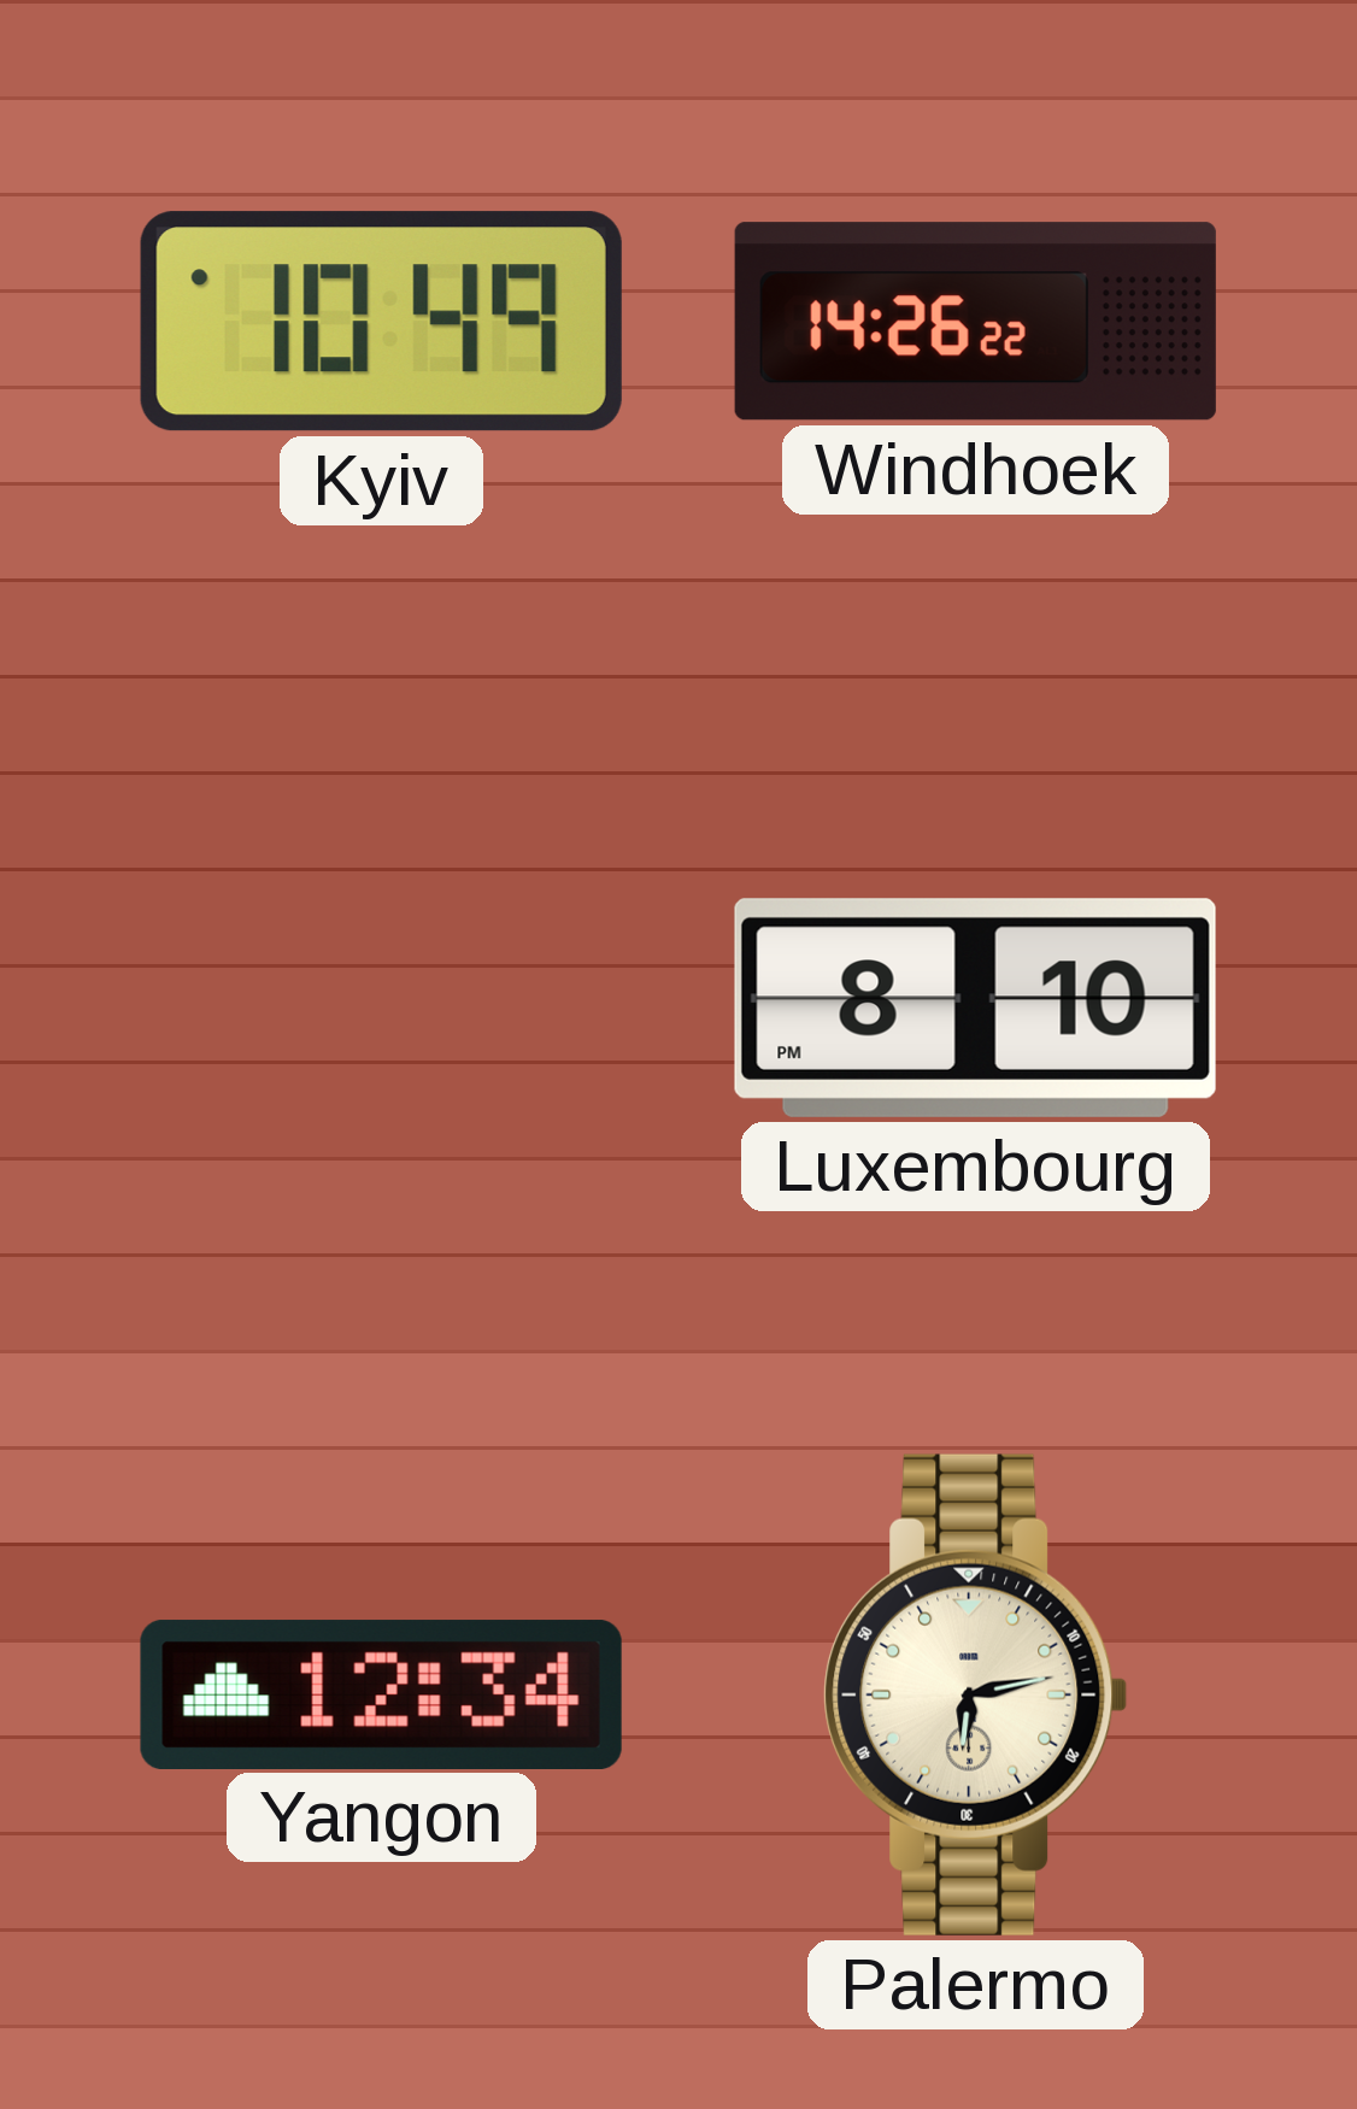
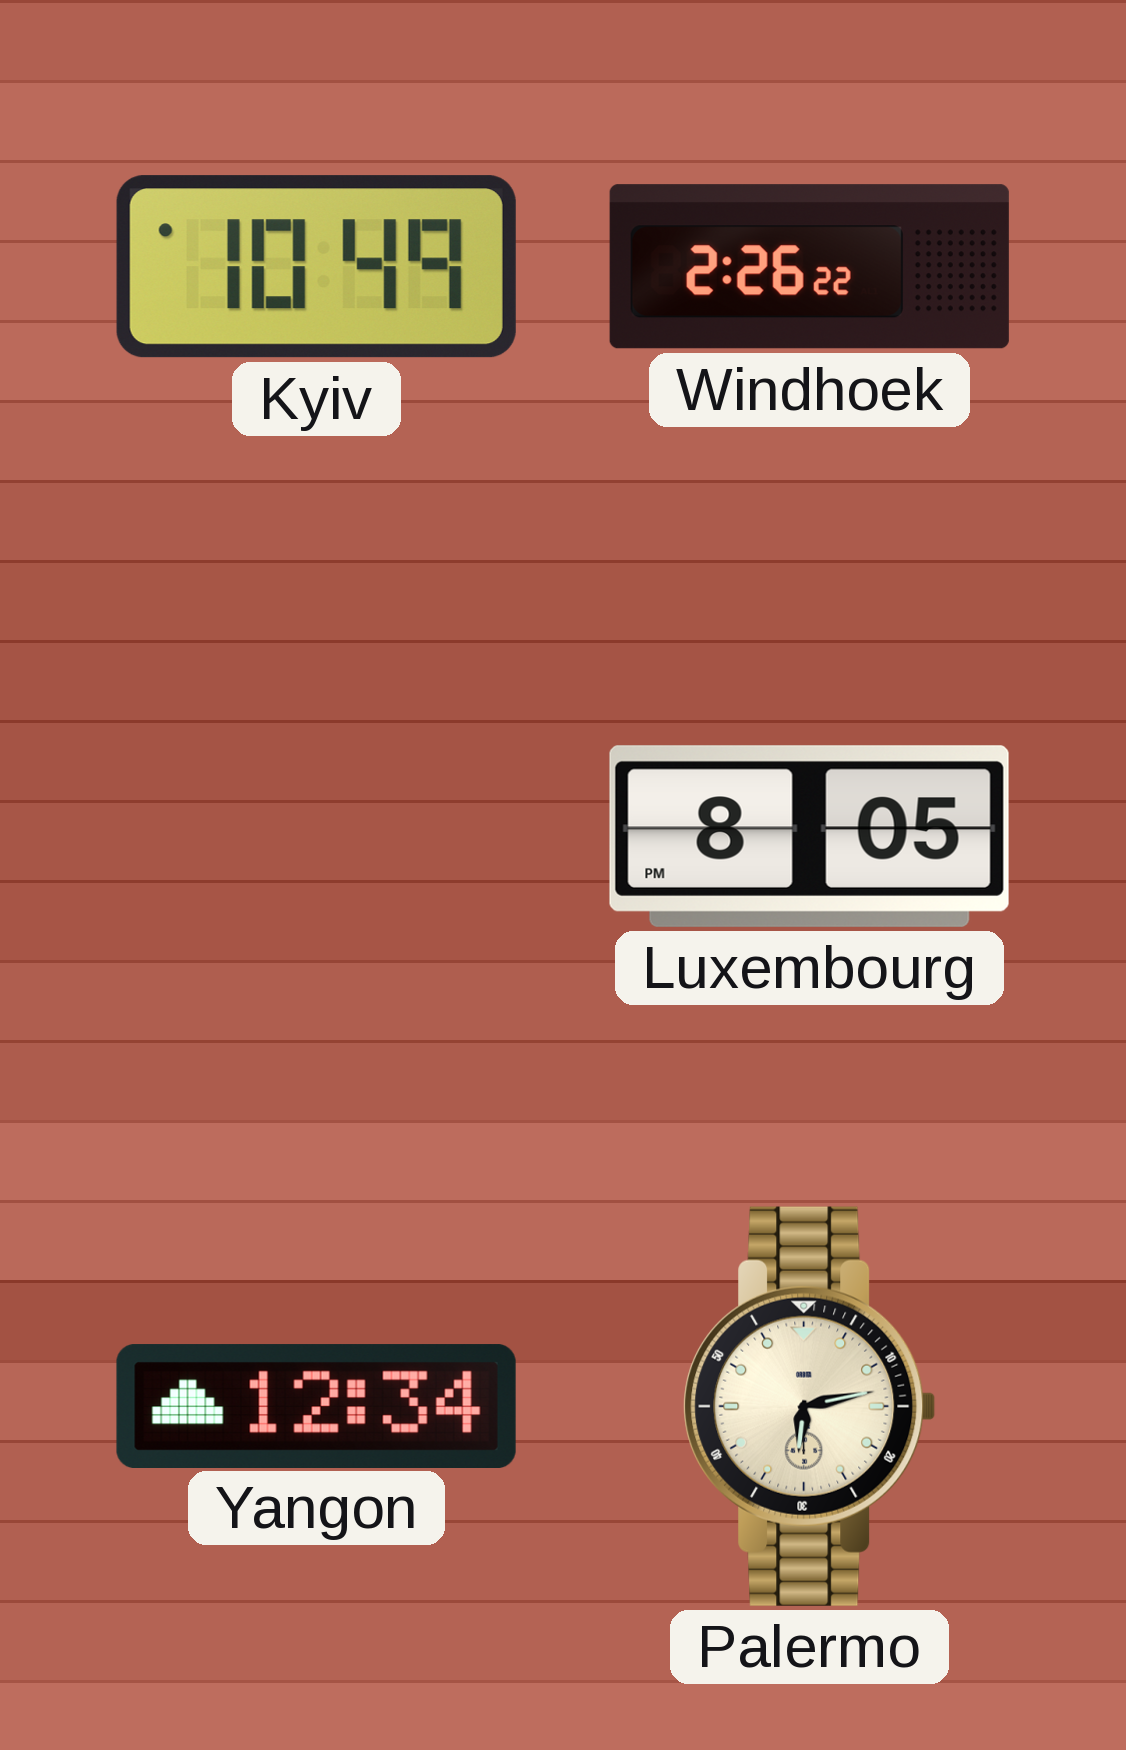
Windhoek: 14:26 -> 2:26 (809, 267)
Luxembourg: 8:10 -> 8:05 (809, 836)
